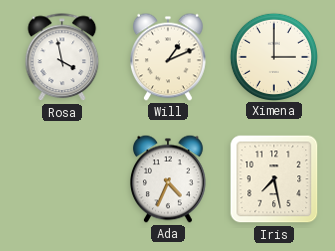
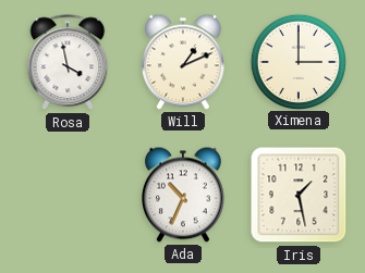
Ada: 4:34 -> 10:34 (184, 195)
Iris: 7:28 -> 1:28 (299, 195)
